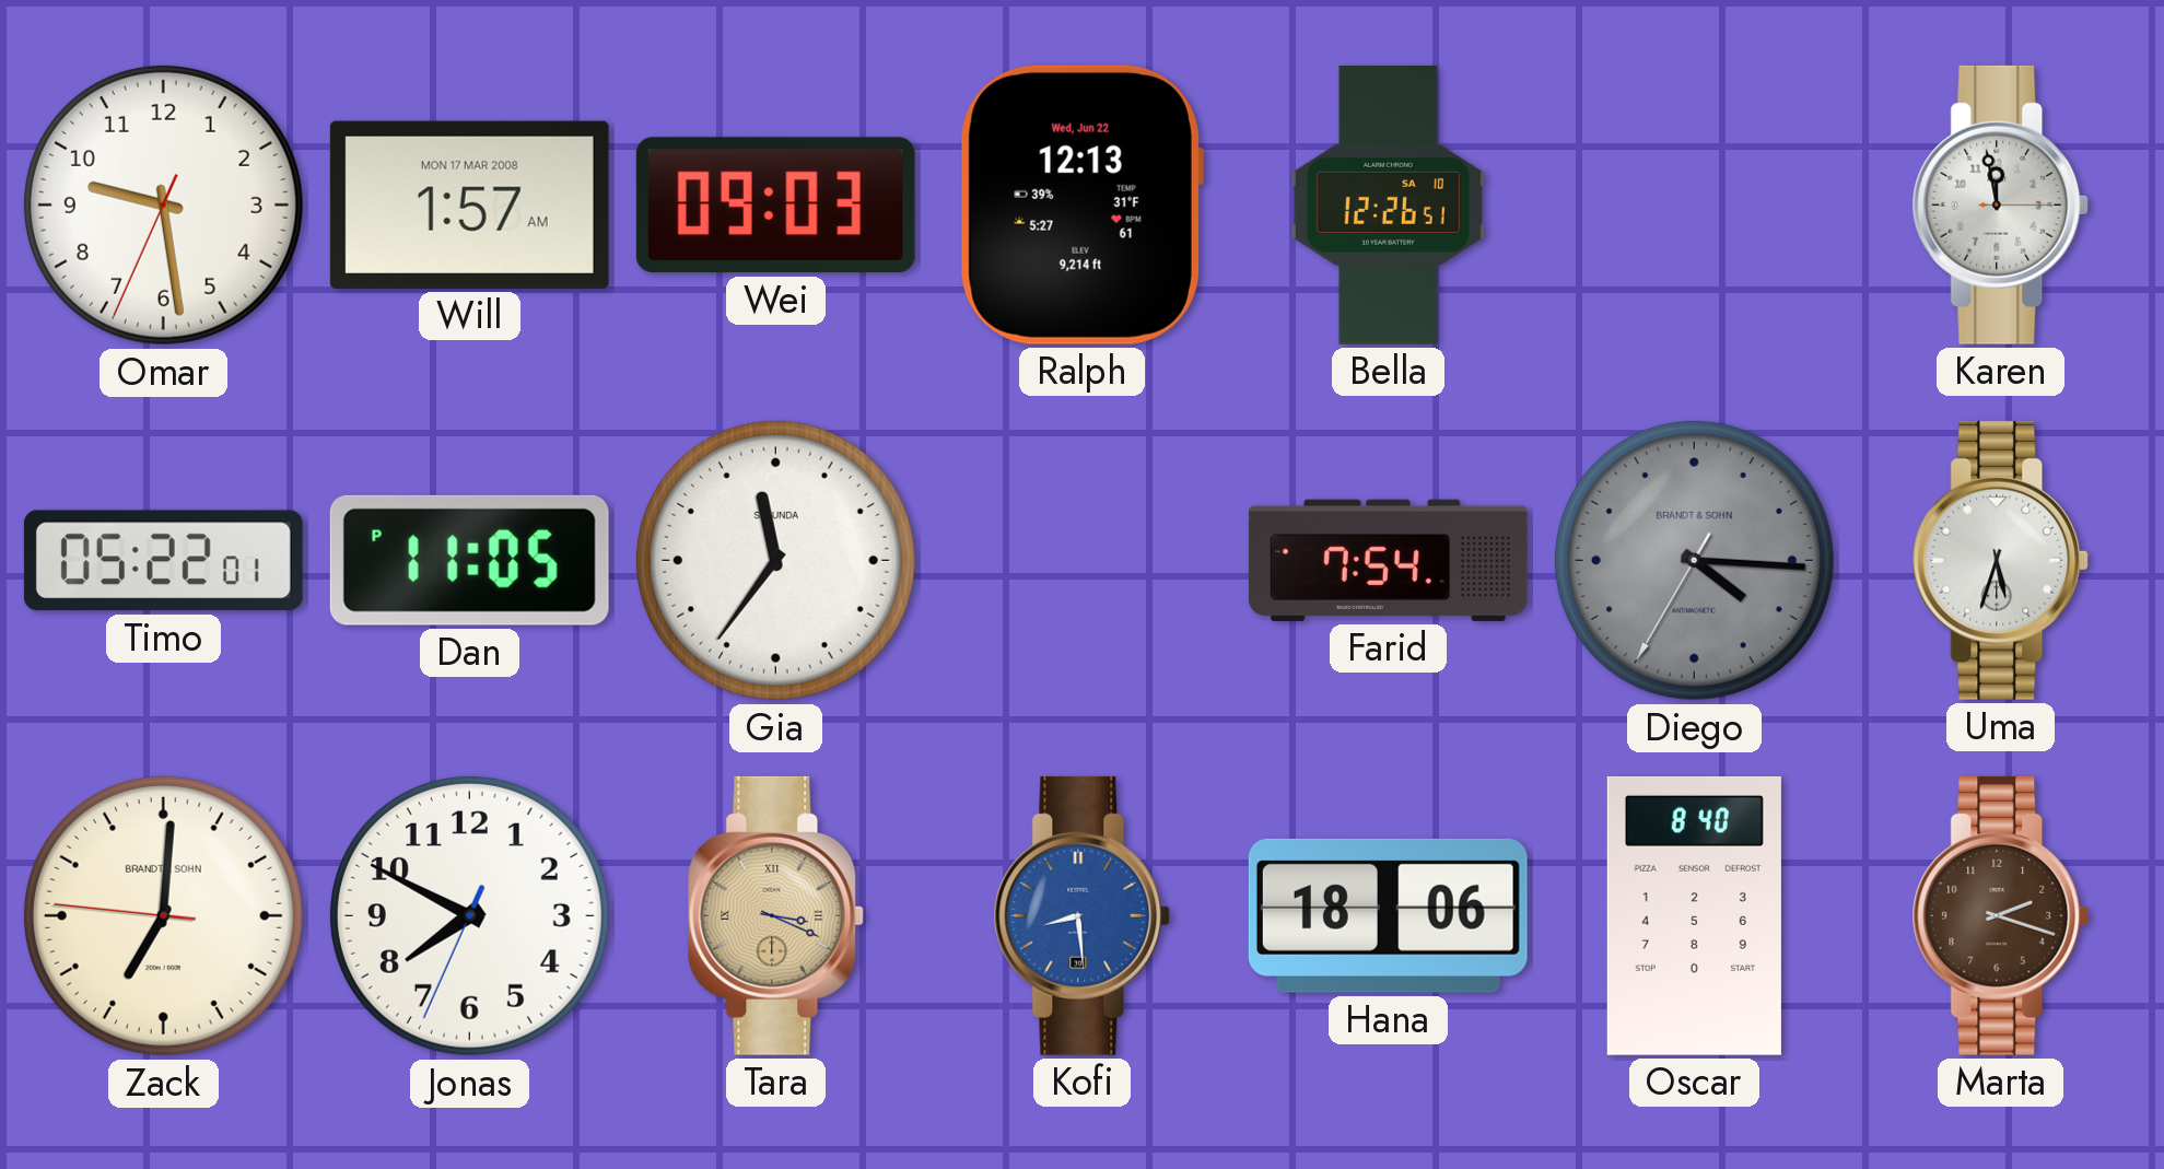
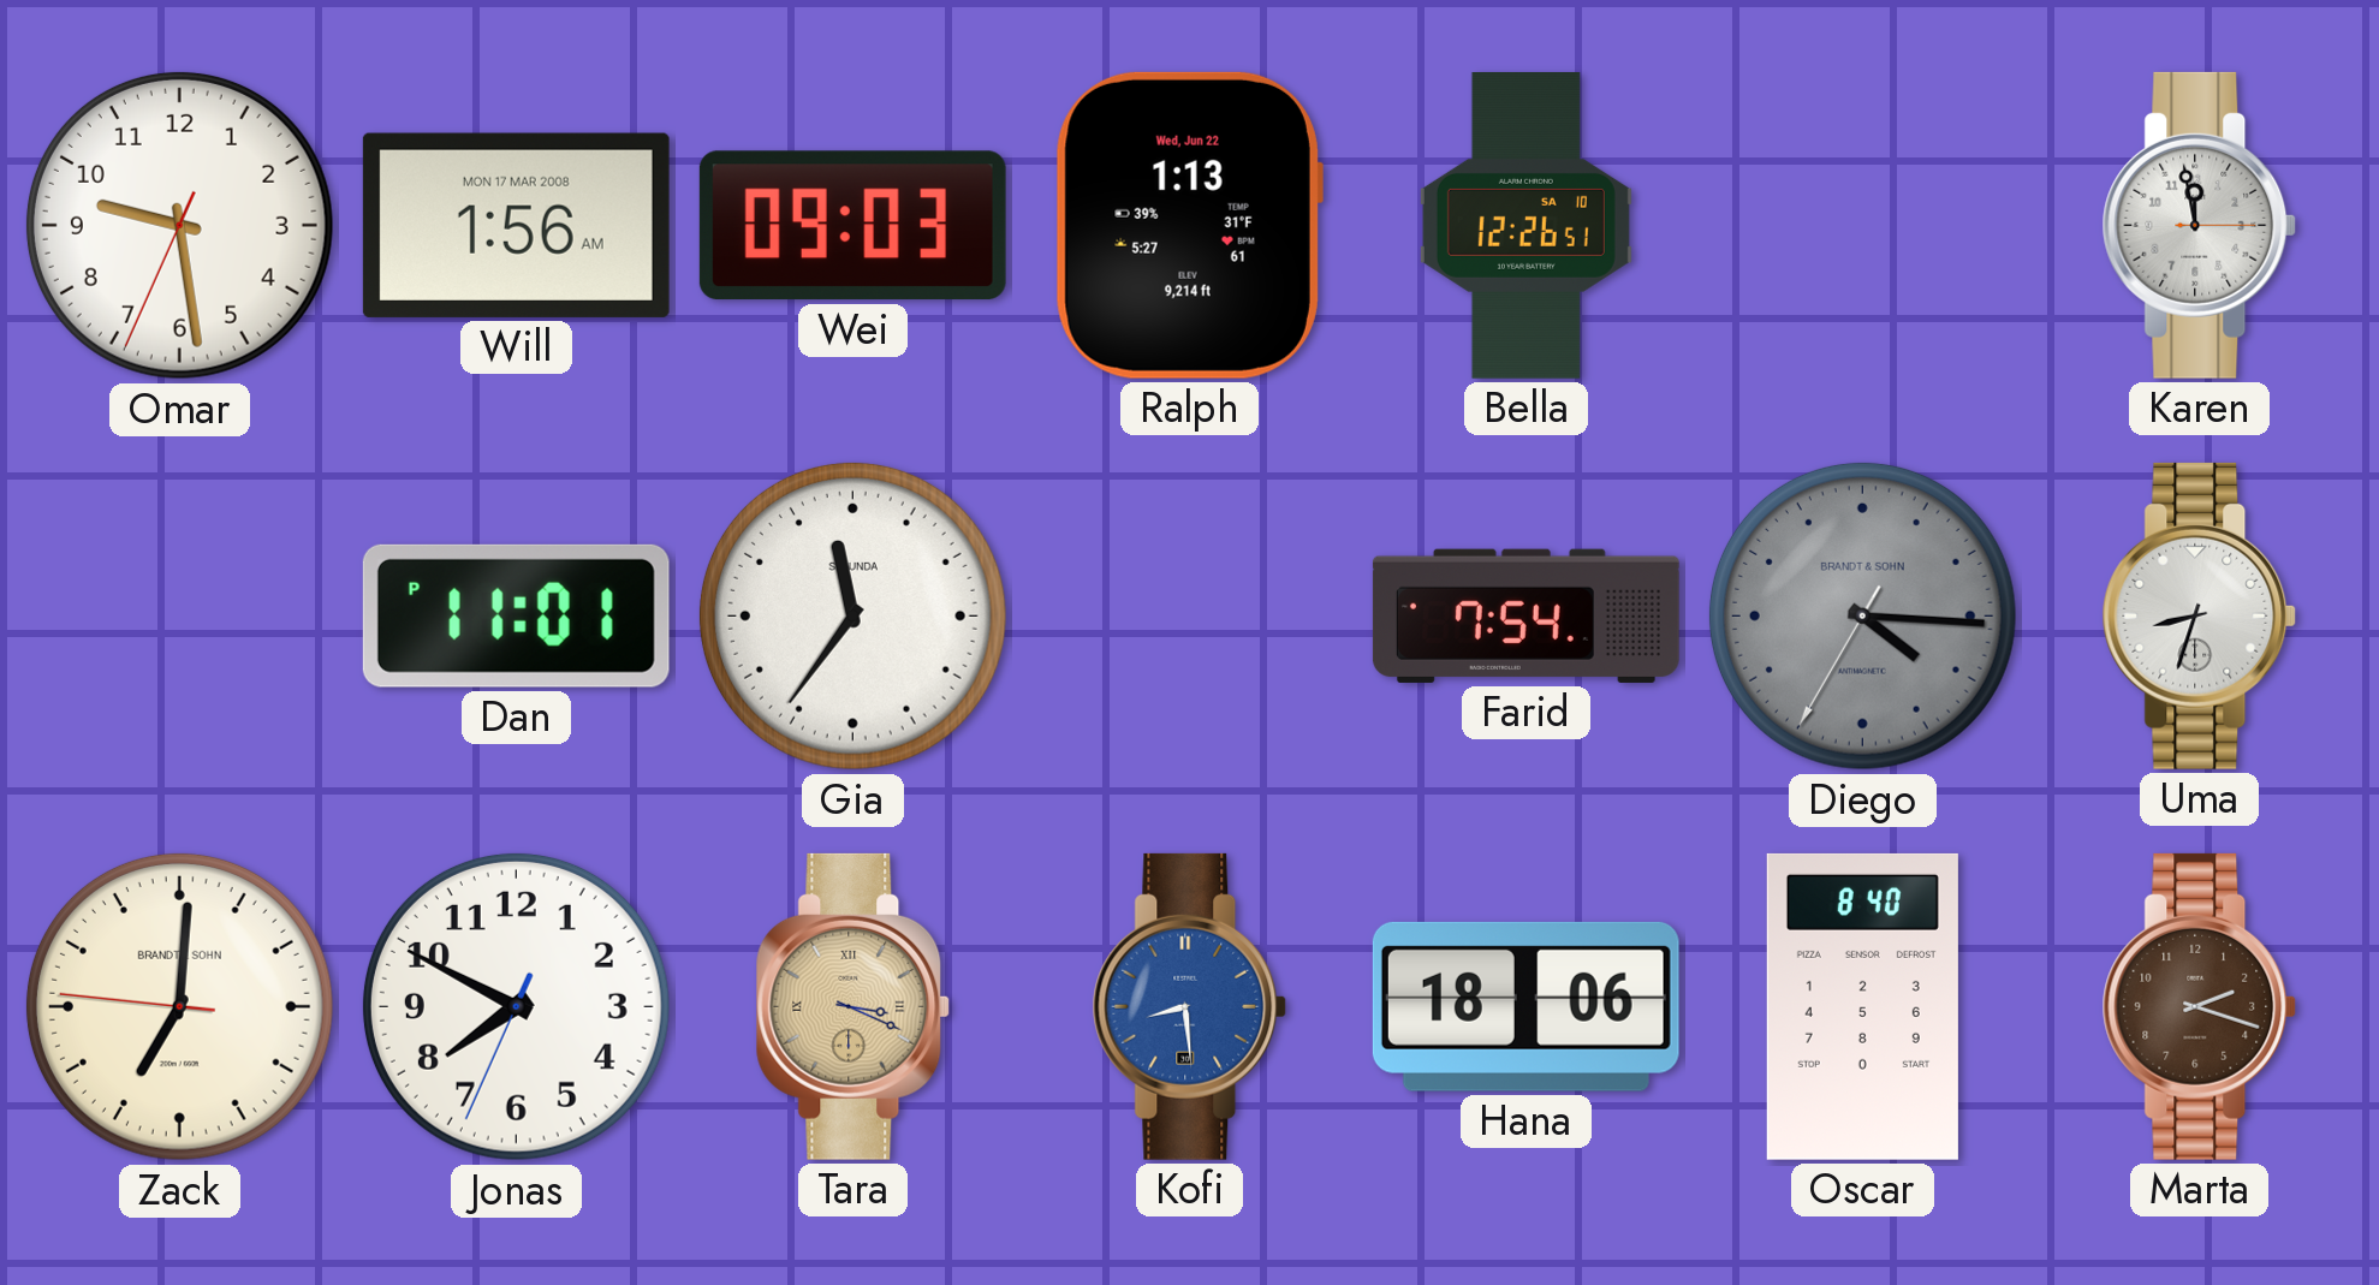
Will: 1:57 -> 1:56 (516, 225)
Ralph: 12:13 -> 1:13 (1189, 225)
Timo: 05:22 -> none (163, 561)
Dan: 11:05 -> 11:01 (516, 615)
Uma: 5:33 -> 8:33 (2200, 615)
